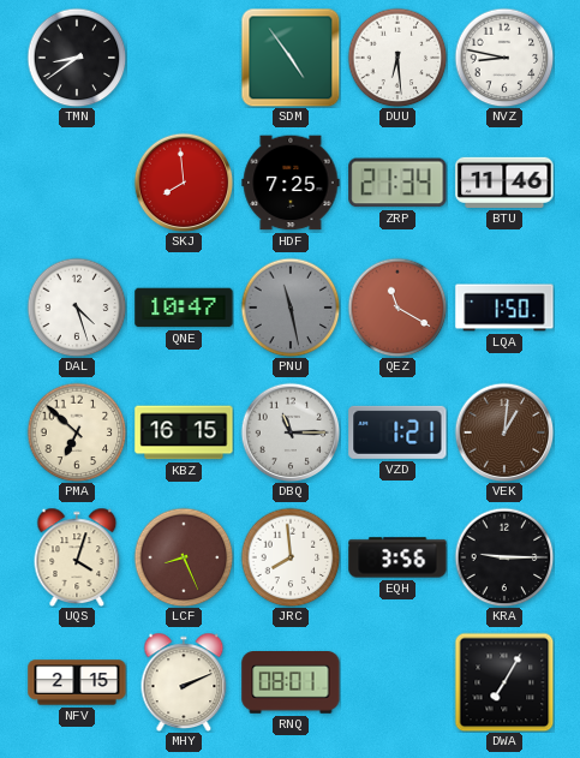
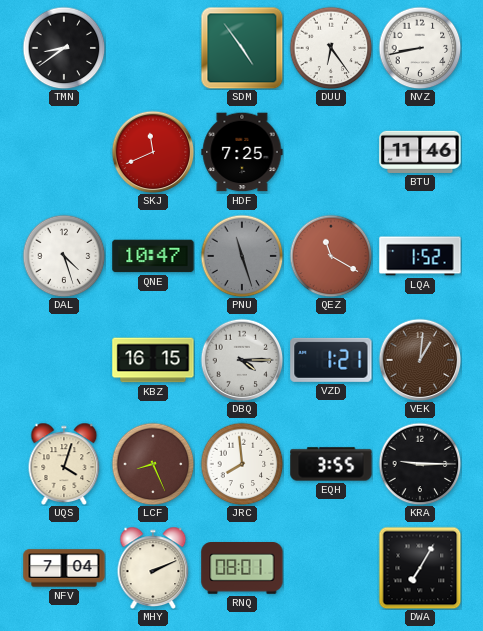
DUU: 6:29 -> 6:24 (331, 48)
NVZ: 8:47 -> 8:43 (420, 48)
SKJ: 7:59 -> 11:41 (153, 152)
ZRP: 21:34 -> none (397, 183)
PNU: 11:28 -> 11:27 (242, 256)
LQA: 1:50 -> 1:52 (420, 256)
PMA: 6:52 -> none (77, 432)
DBQ: 11:15 -> 4:15 (242, 360)
EQH: 3:56 -> 3:55 (331, 464)
NFV: 2:15 -> 7:04 (64, 568)
